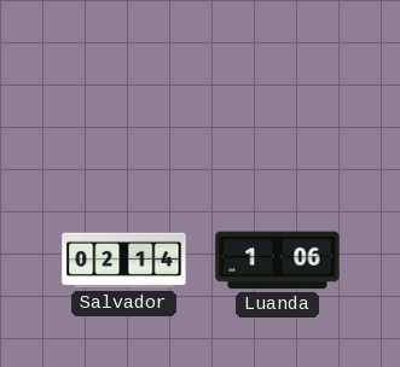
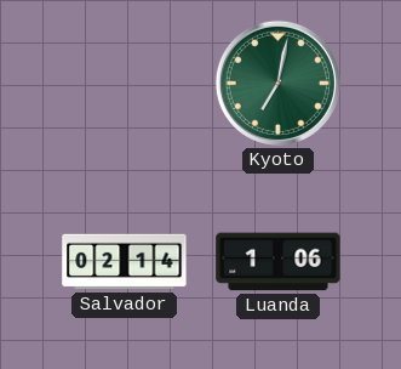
Kyoto: none -> 7:02 (277, 83)
